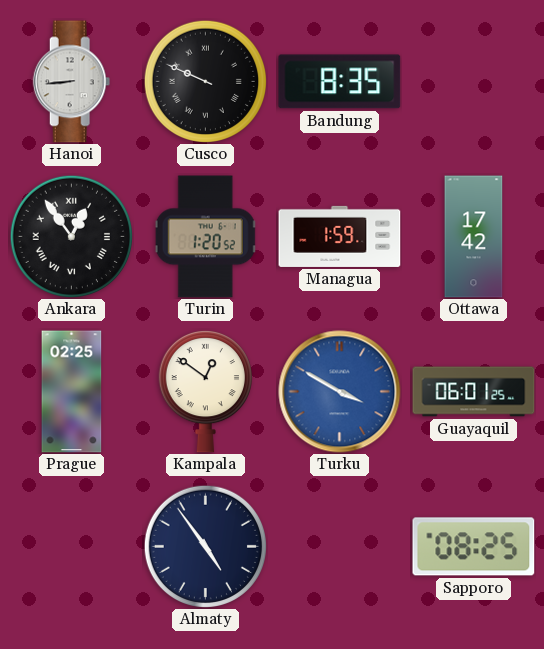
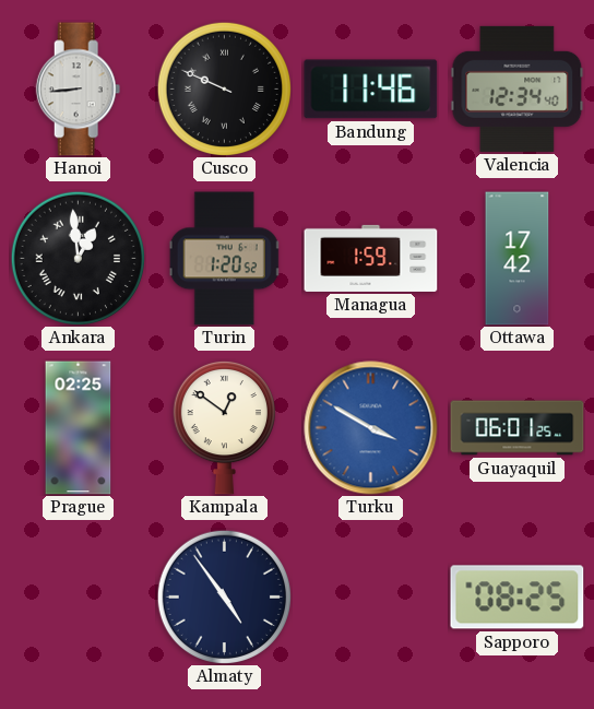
Bandung: 8:35 -> 11:46 (371, 90)
Valencia: none -> 12:34 (518, 88)
Ankara: 12:54 -> 12:59 (78, 258)
